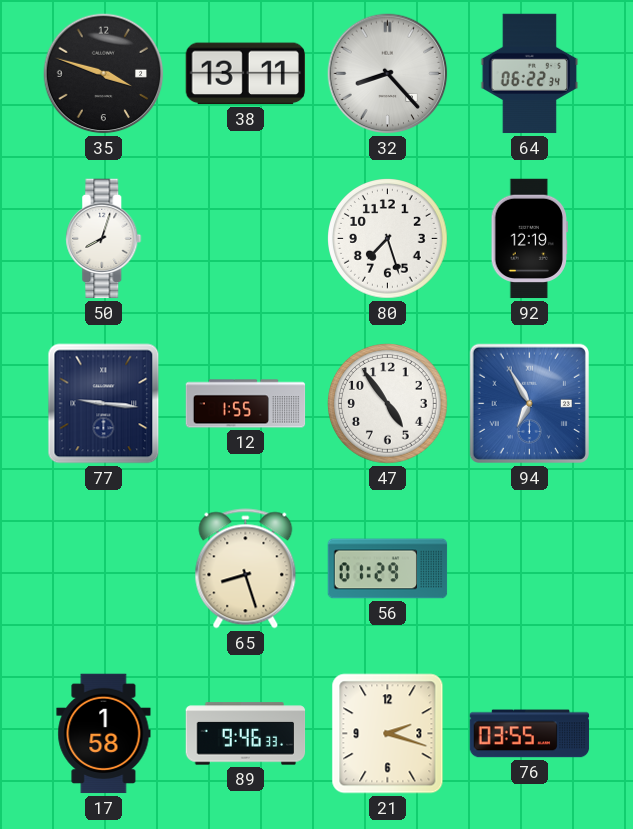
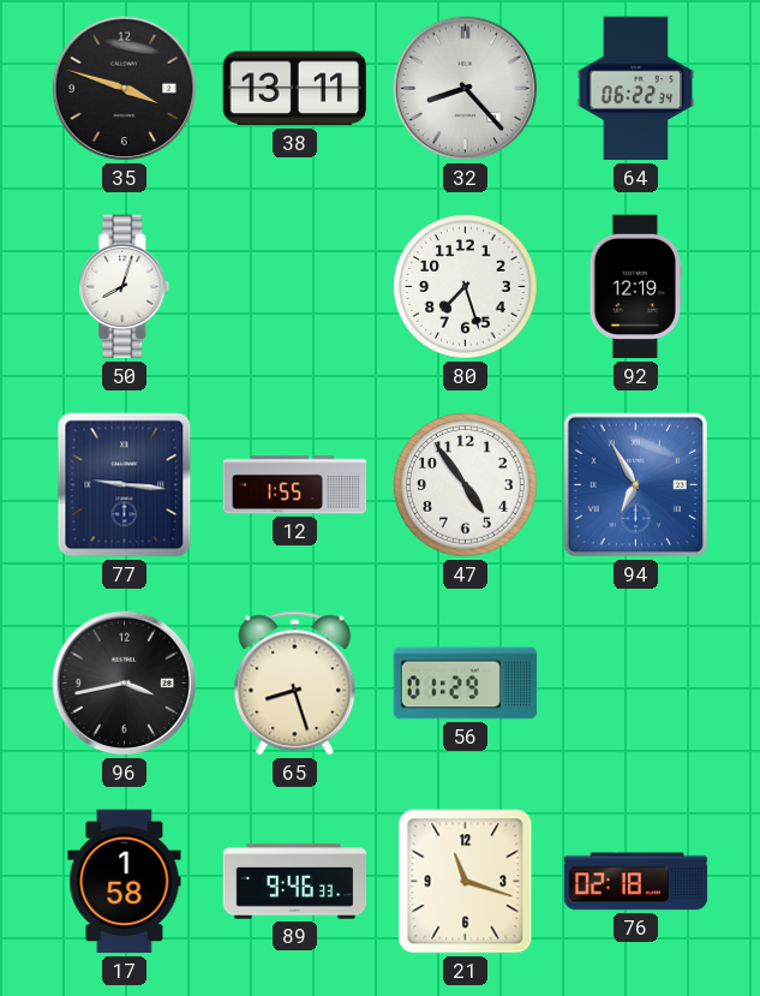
96: none -> 3:43 (125, 684)
21: 2:18 -> 11:18 (466, 882)
76: 03:55 -> 02:18 (636, 882)
